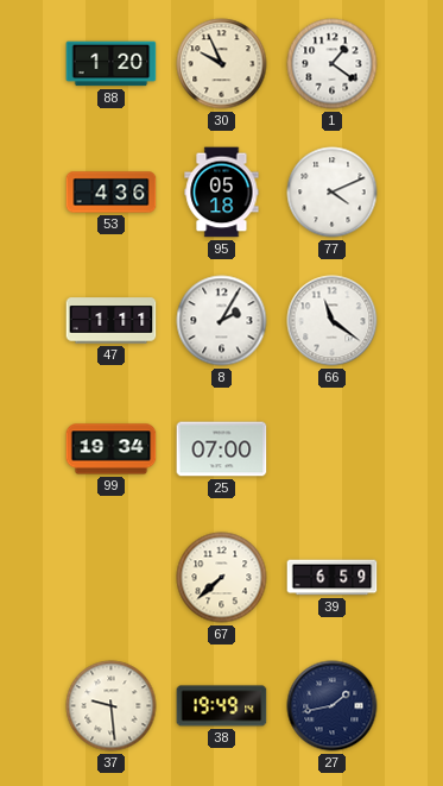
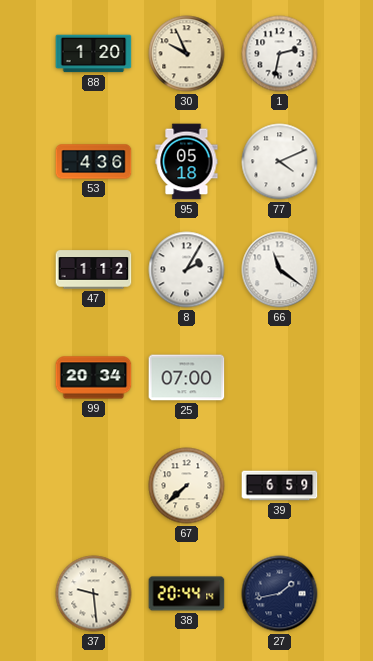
1: 1:21 -> 2:32 (280, 54)
47: 1:11 -> 1:12 (94, 270)
99: 19:34 -> 20:34 (94, 378)
38: 19:49 -> 20:44 (187, 594)
